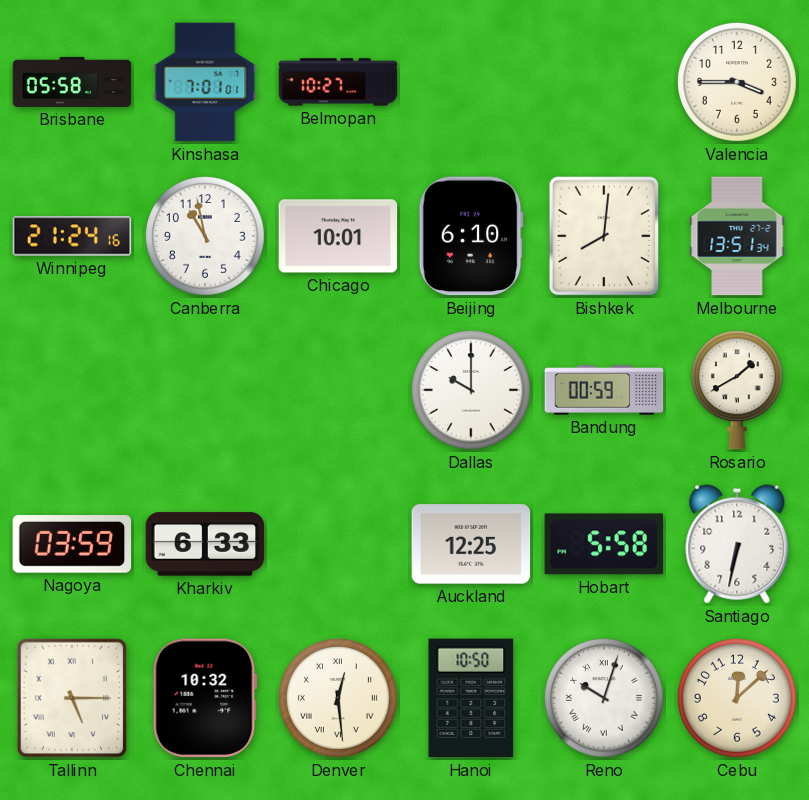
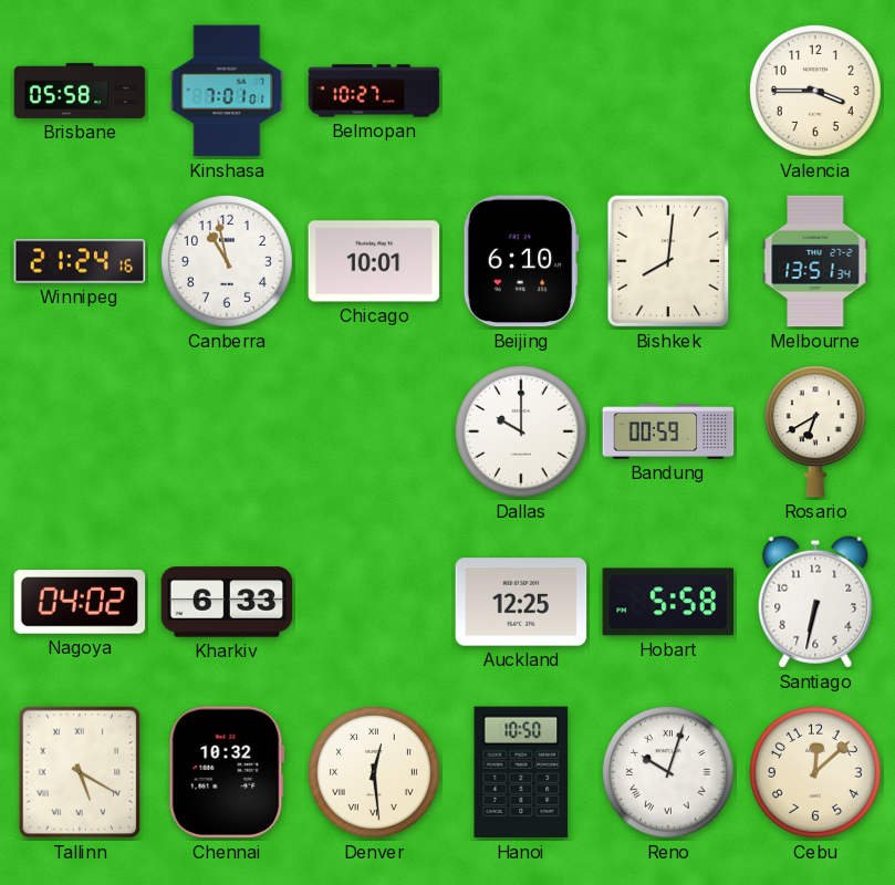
Rosario: 1:40 -> 6:40 (815, 431)
Nagoya: 03:59 -> 04:02 (80, 603)
Tallinn: 5:15 -> 5:20 (80, 772)
